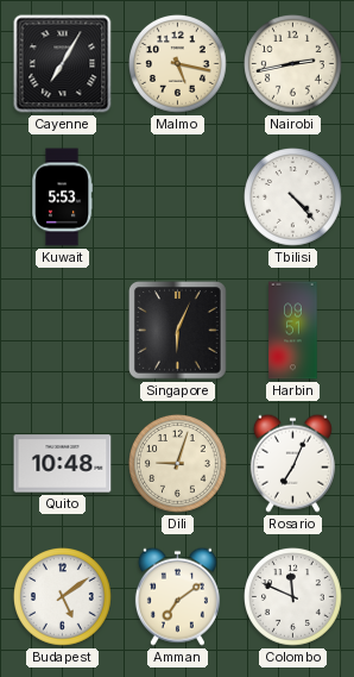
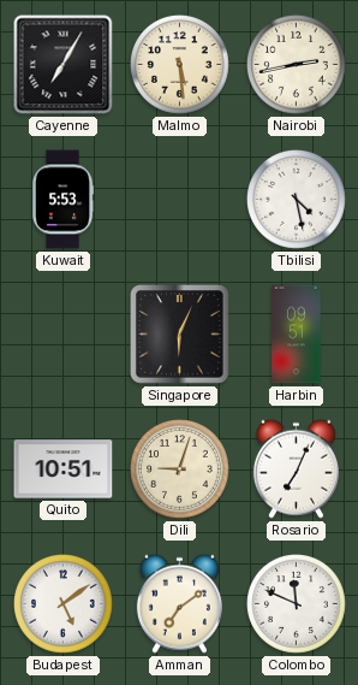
Malmo: 5:17 -> 5:29 (180, 65)
Tbilisi: 4:23 -> 4:28 (297, 200)
Quito: 10:48 -> 10:51 (64, 470)
